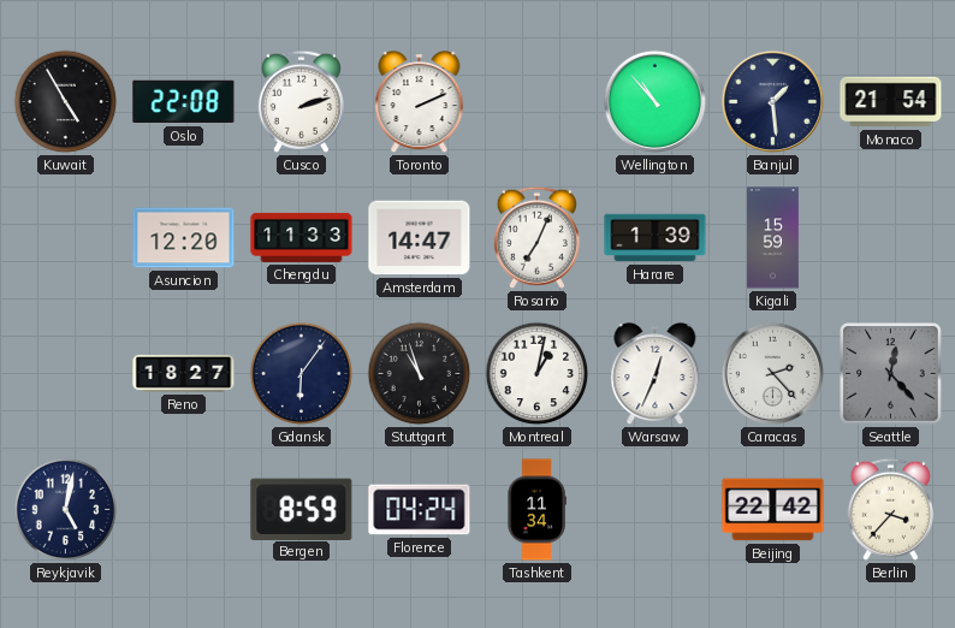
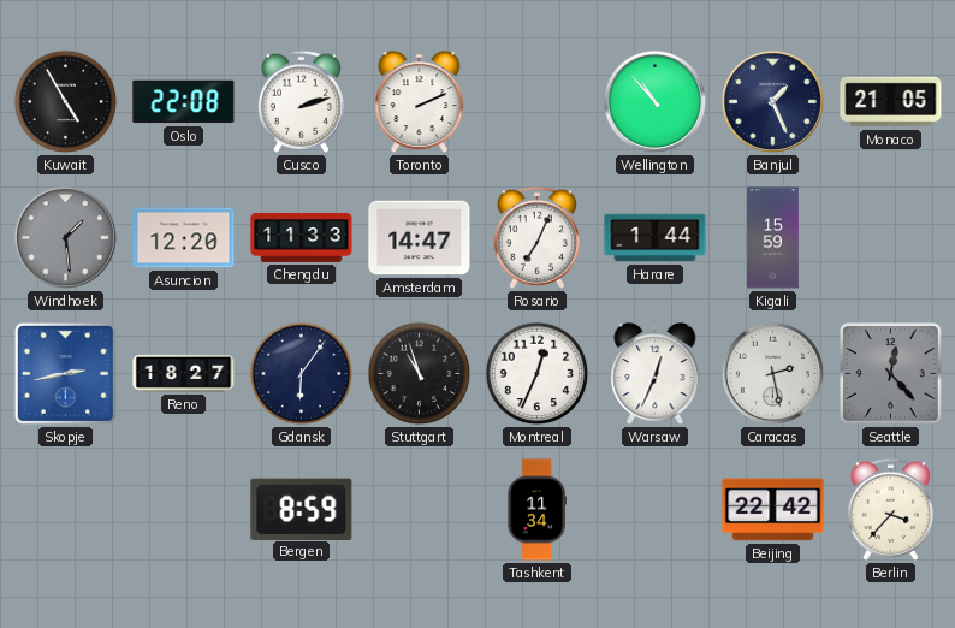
Banjul: 1:29 -> 1:26 (773, 102)
Monaco: 21:54 -> 21:05 (891, 102)
Windhoek: none -> 1:29 (66, 238)
Harare: 1:39 -> 1:44 (656, 238)
Skopje: none -> 2:43 (65, 373)
Montreal: 1:02 -> 12:34 (538, 374)
Caracas: 2:23 -> 2:28 (773, 374)
Reykjavik: 5:02 -> none (66, 510)
Florence: 04:24 -> none (420, 510)
